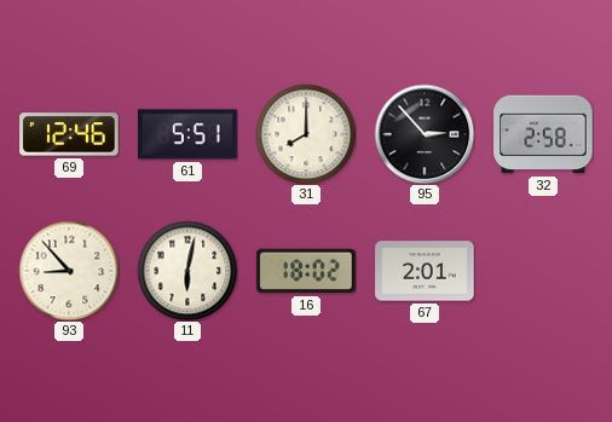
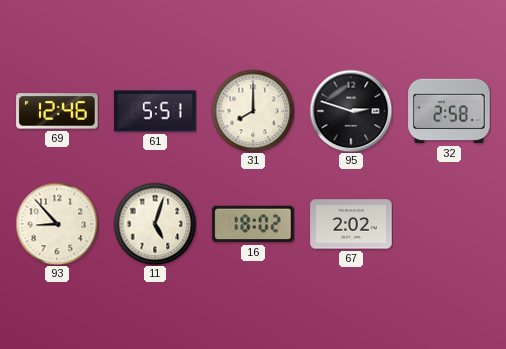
95: 2:53 -> 2:48 (351, 111)
11: 6:02 -> 5:03 (155, 224)
67: 2:01 -> 2:02 (351, 224)
